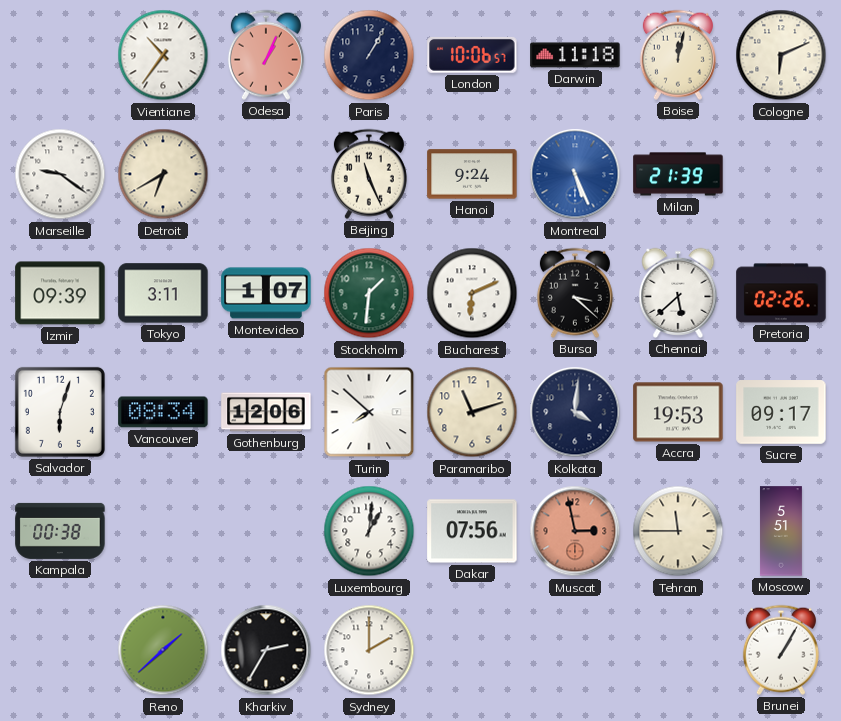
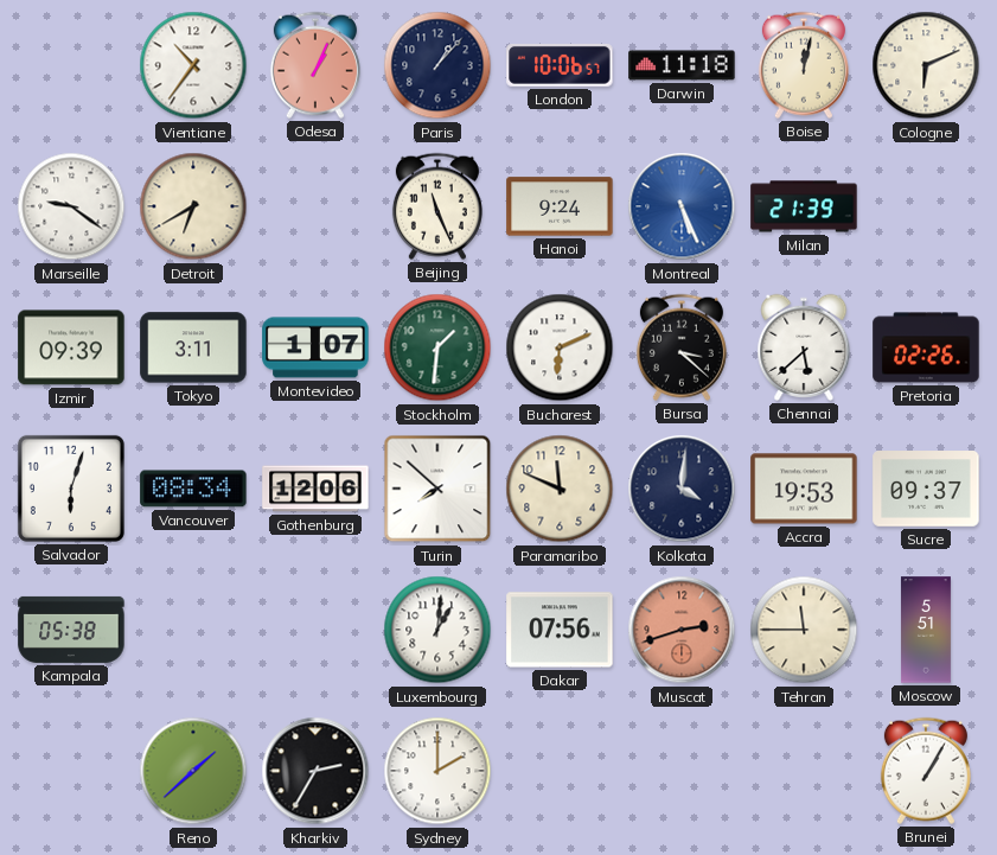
Paris: 1:05 -> 1:07 (437, 65)
Paramaribo: 11:12 -> 11:49 (560, 489)
Sucre: 09:17 -> 09:37 (926, 489)
Kampala: 00:38 -> 05:38 (71, 630)
Muscat: 2:58 -> 2:42 (682, 630)
